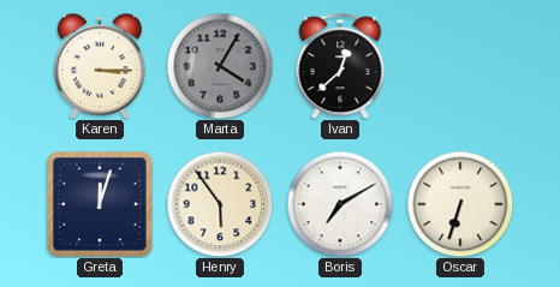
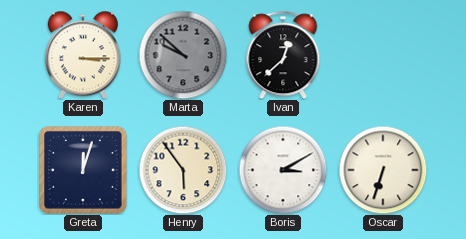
Marta: 4:05 -> 9:52 (183, 55)
Boris: 7:10 -> 3:10 (283, 170)
